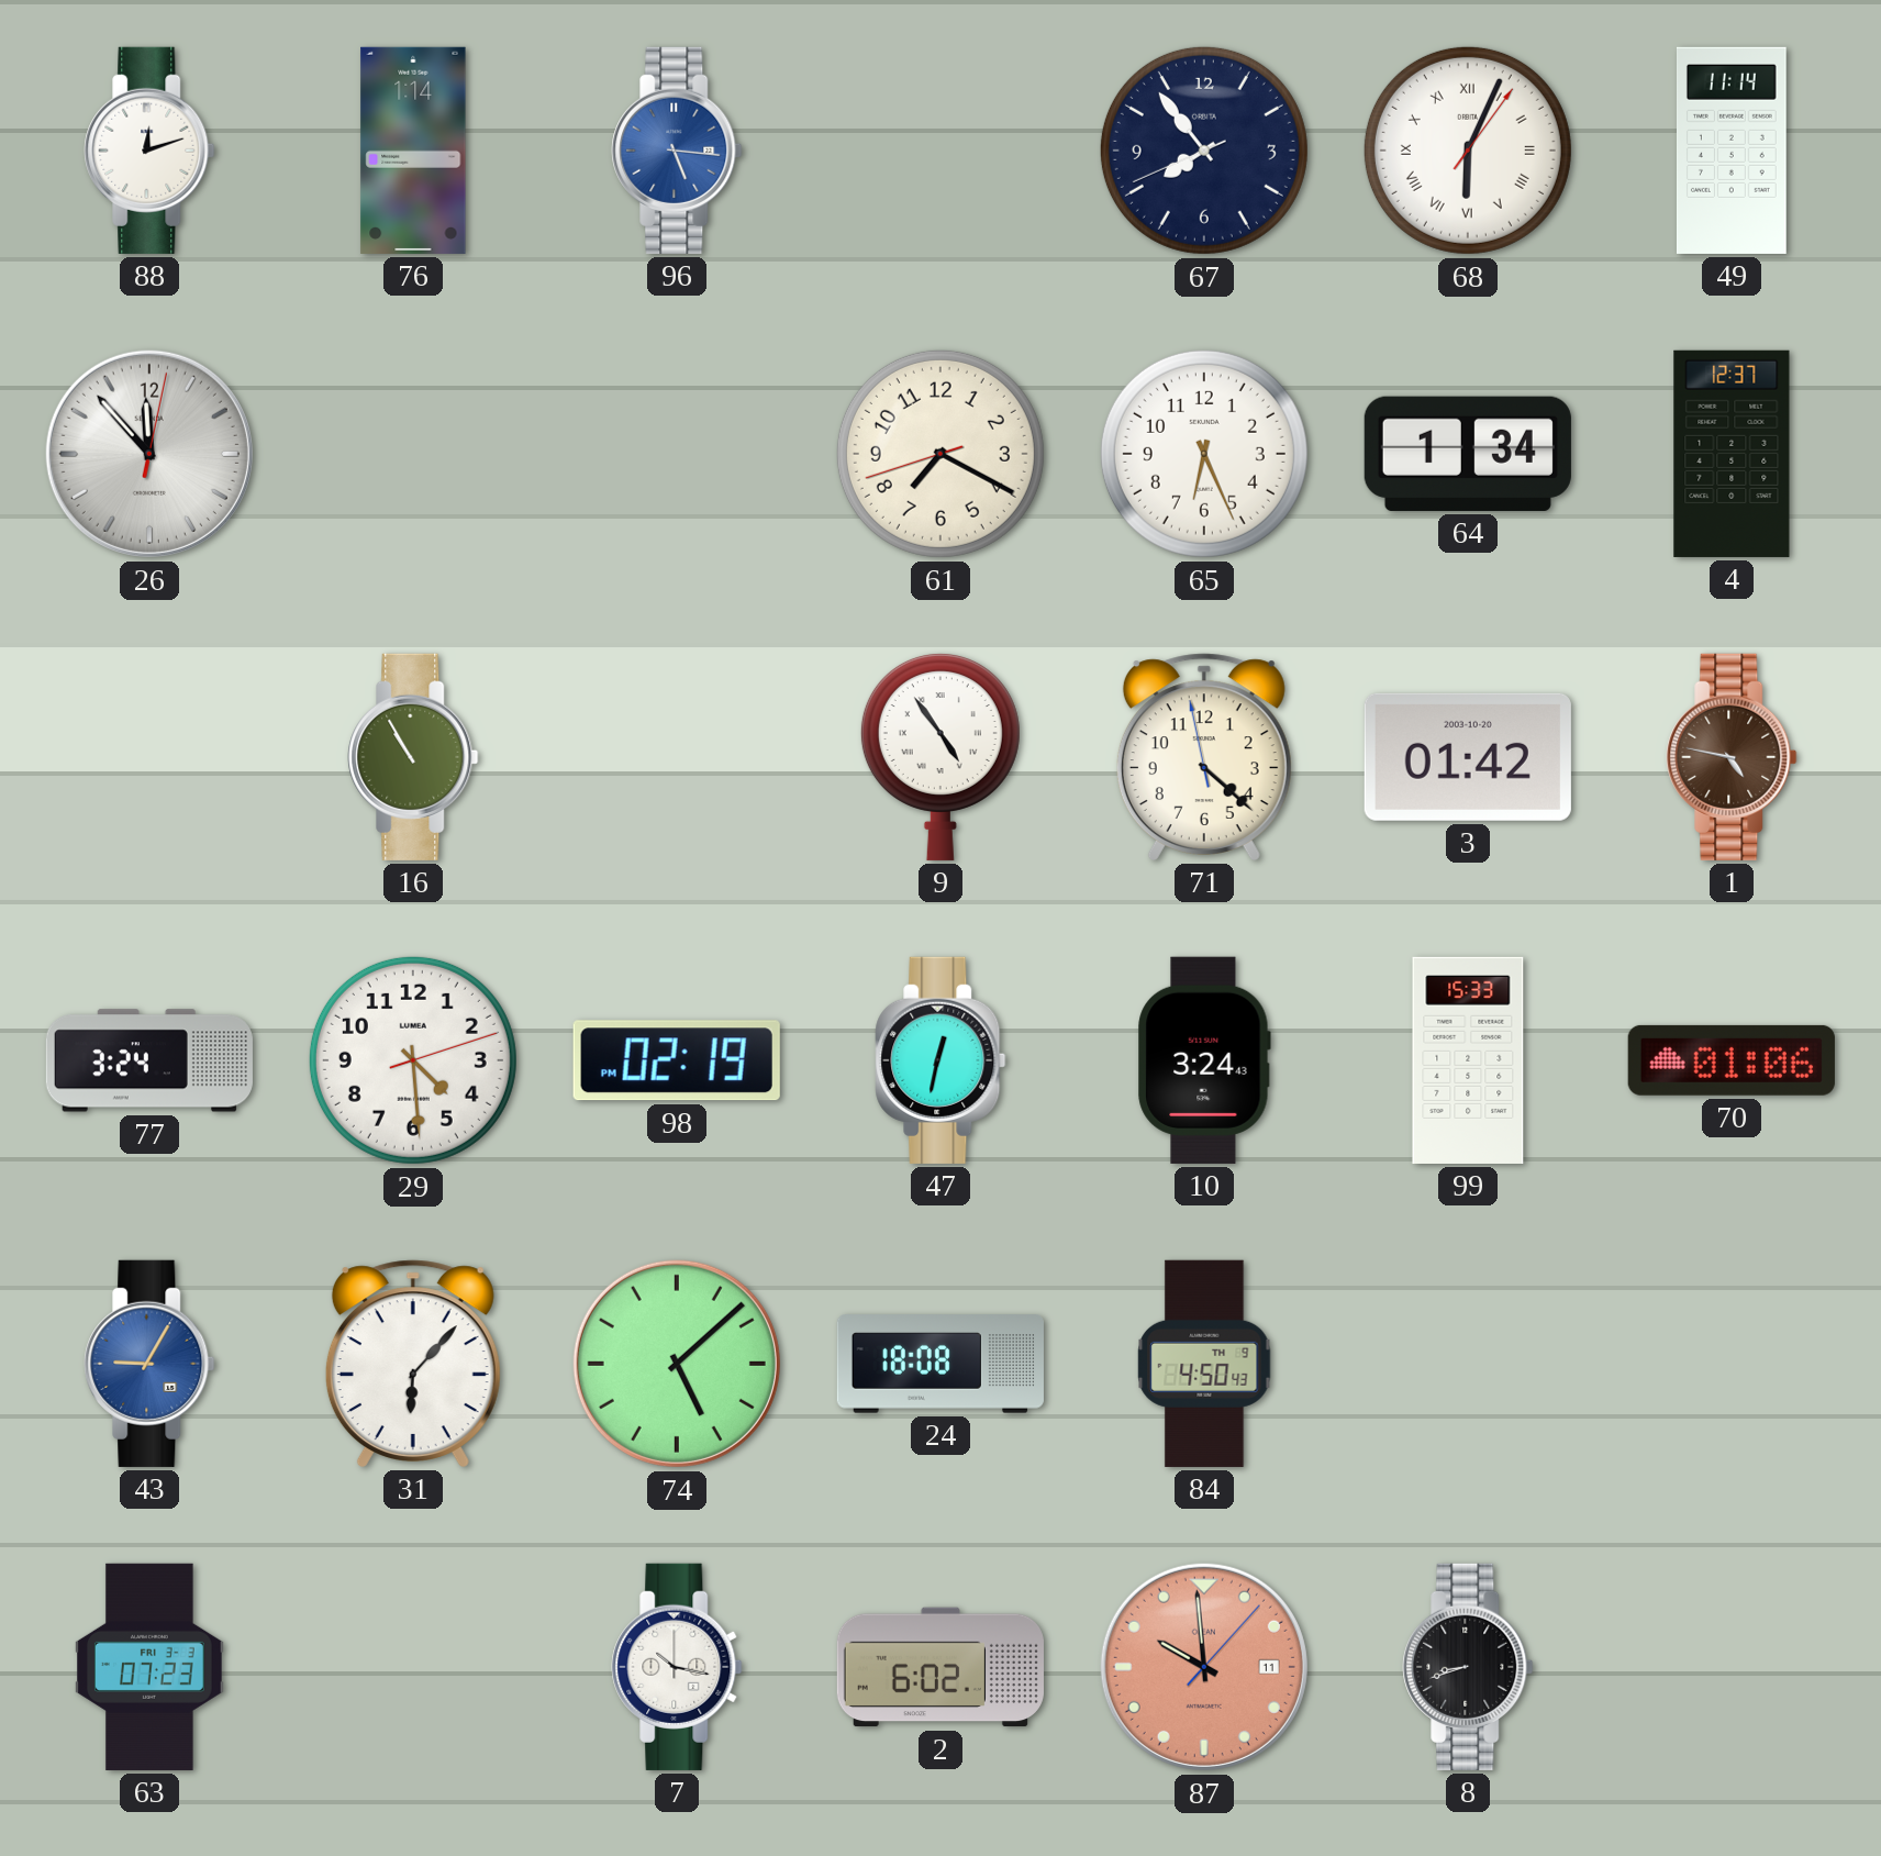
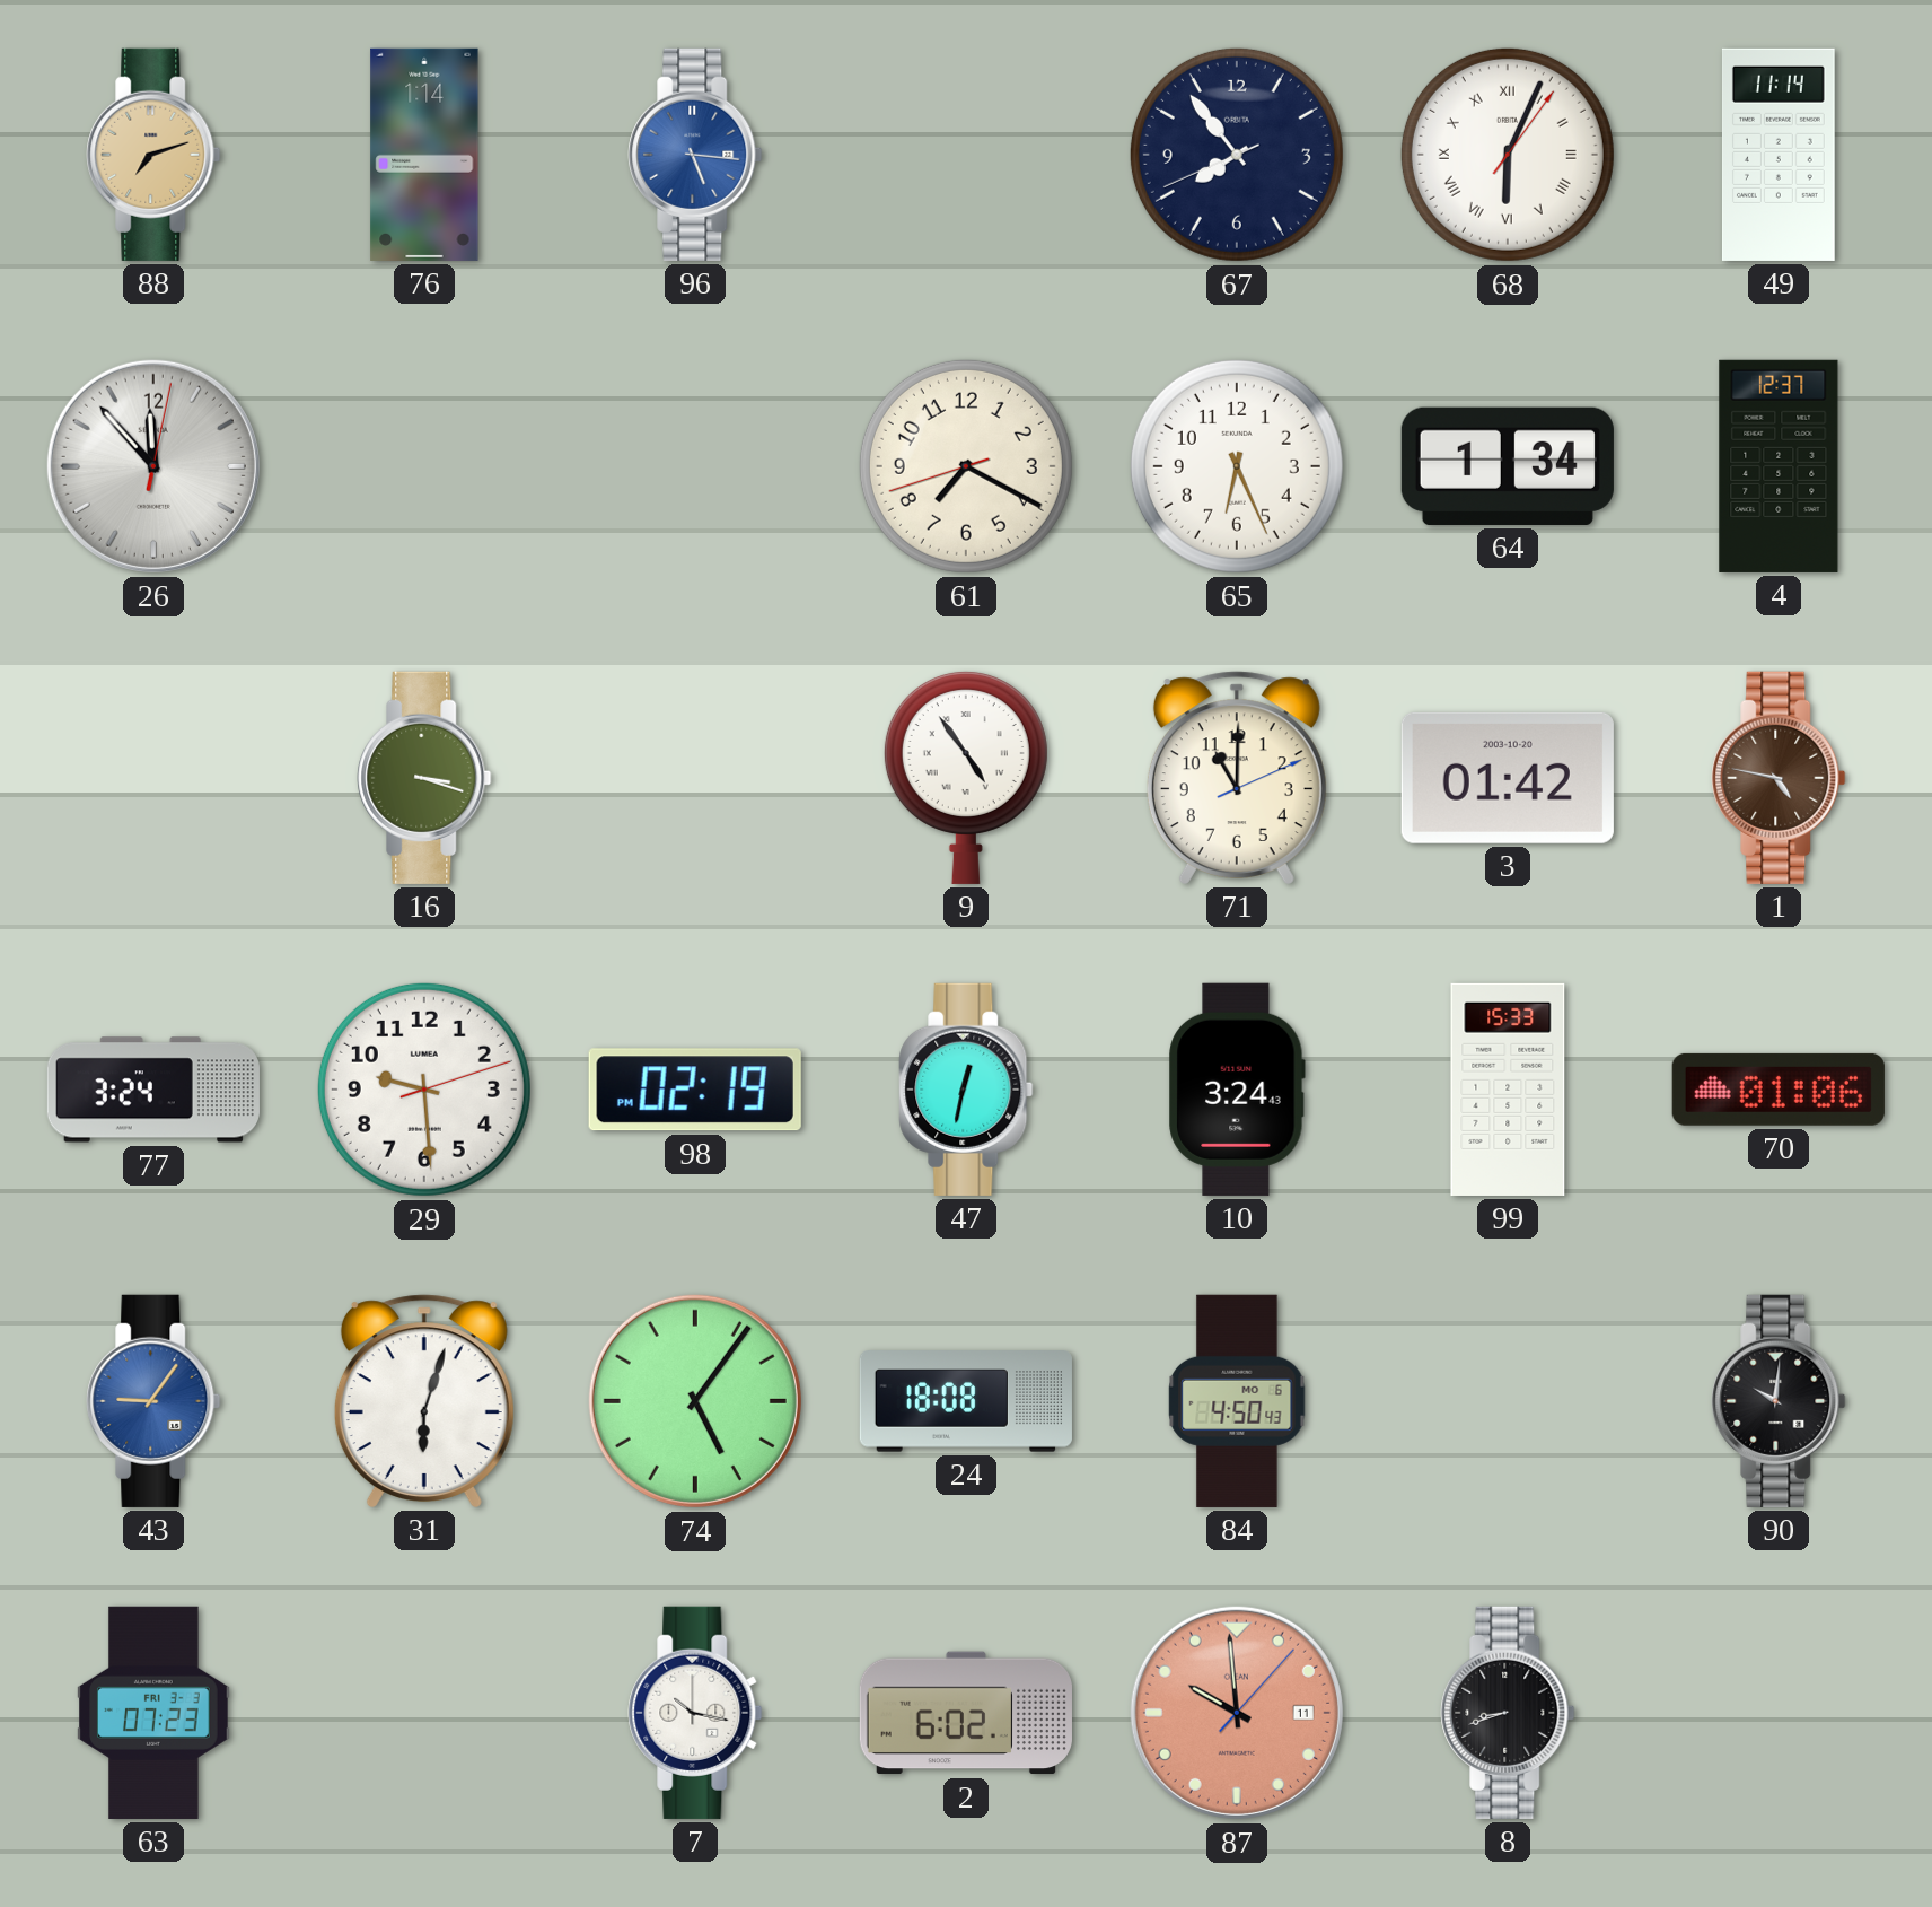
88: 12:12 -> 7:12 (153, 155)
88 dial: white -> champagne (153, 155)
16: 10:55 -> 3:18 (424, 778)
71: 4:21 -> 11:00 (1237, 778)
29: 4:29 -> 9:29 (424, 1090)
43: 9:05 -> 9:06 (153, 1401)
31: 6:07 -> 6:03 (424, 1401)
74: 5:08 -> 5:06 (695, 1401)
84 date: TH 9 -> MO 6 (1237, 1401)
90: none -> 10:01 (1779, 1401)
